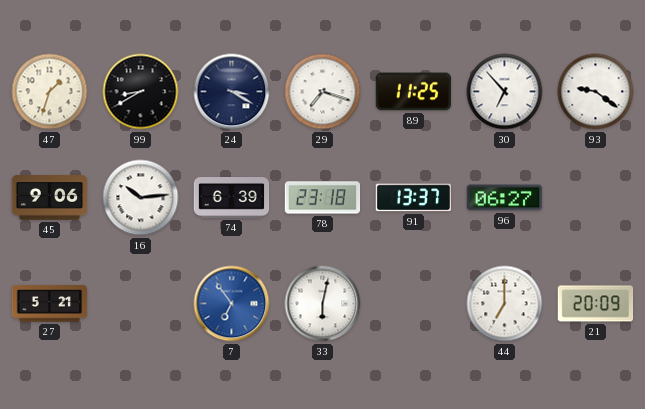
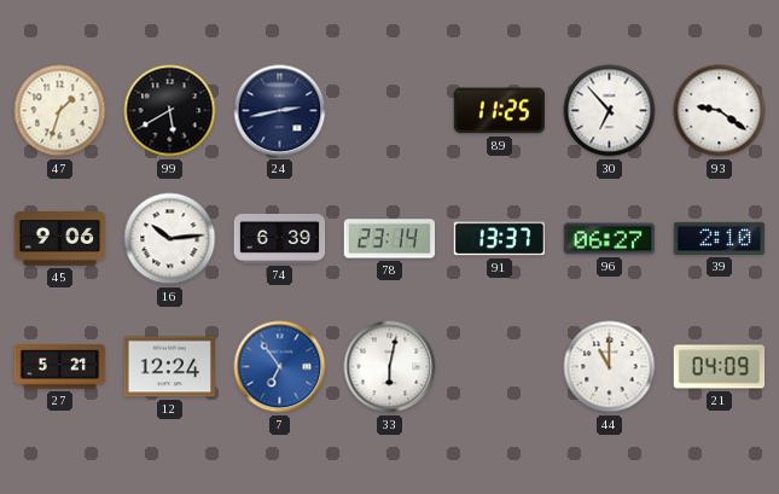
99: 8:40 -> 5:40 (170, 111)
24: 3:20 -> 2:43 (280, 111)
29: 7:18 -> none (323, 92)
78: 23:18 -> 23:14 (390, 239)
39: none -> 2:10 (720, 238)
12: none -> 12:24 (170, 367)
44: 7:00 -> 11:00 (610, 367)
21: 20:09 -> 04:09 (720, 367)
